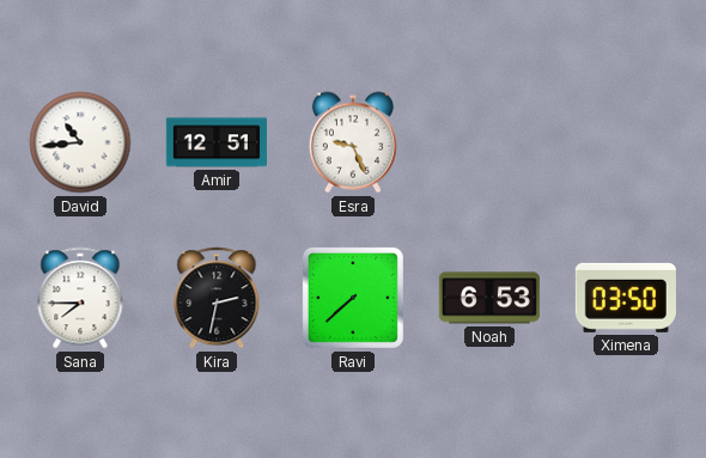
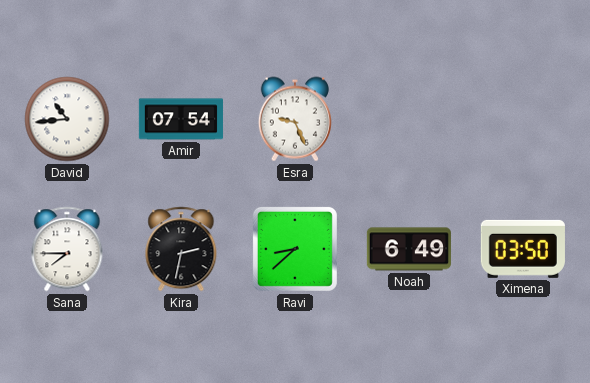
Amir: 12:51 -> 07:54 (181, 119)
Ravi: 7:38 -> 8:38 (295, 249)
Noah: 6:53 -> 6:49 (409, 249)
